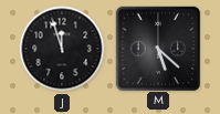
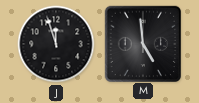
M: 5:22 -> 4:59 (142, 43)
